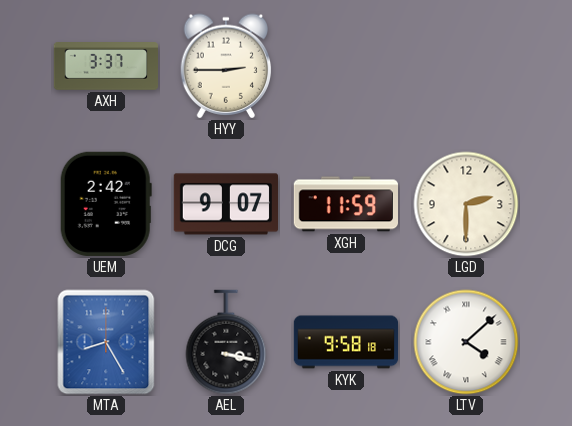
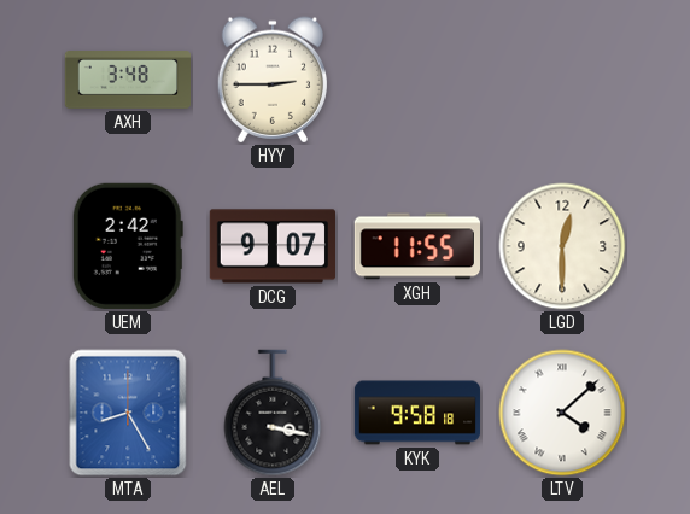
AXH: 3:37 -> 3:48 (127, 81)
XGH: 11:59 -> 11:55 (416, 246)
LGD: 2:30 -> 12:30 (562, 246)
